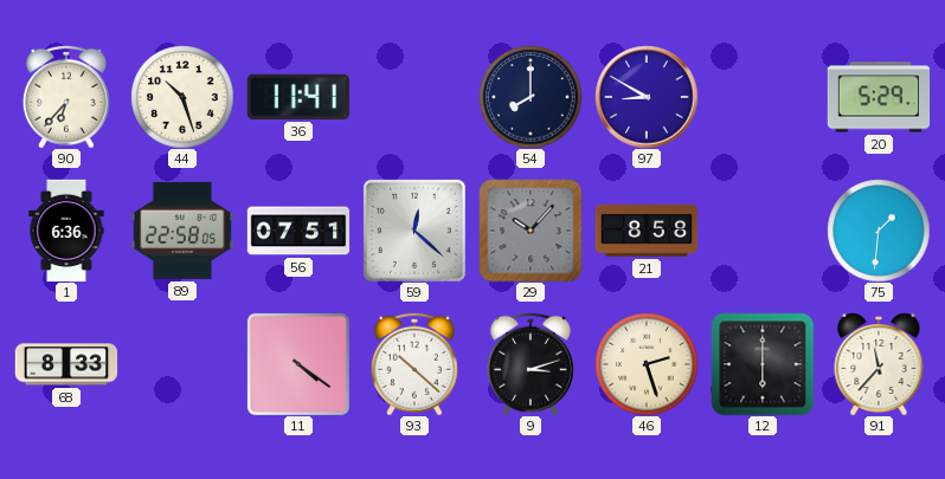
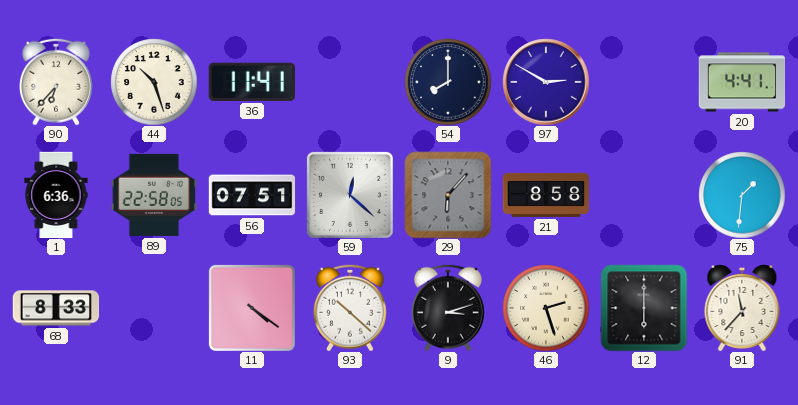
97: 8:50 -> 2:50 (546, 82)
20: 5:29 -> 4:41 (742, 82)
29: 10:07 -> 6:07 (448, 195)
